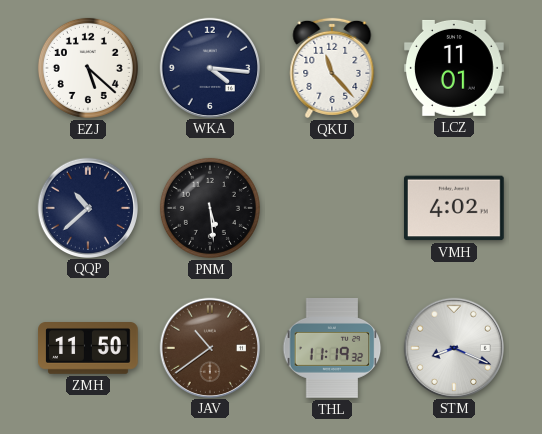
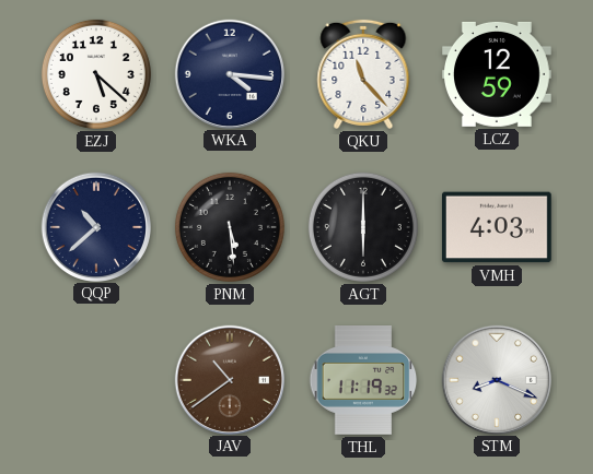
LCZ: 11:01 -> 12:59 (498, 74)
AGT: none -> 6:00 (363, 227)
VMH: 4:02 -> 4:03 (497, 227)
ZMH: 11:50 -> none (88, 349)
